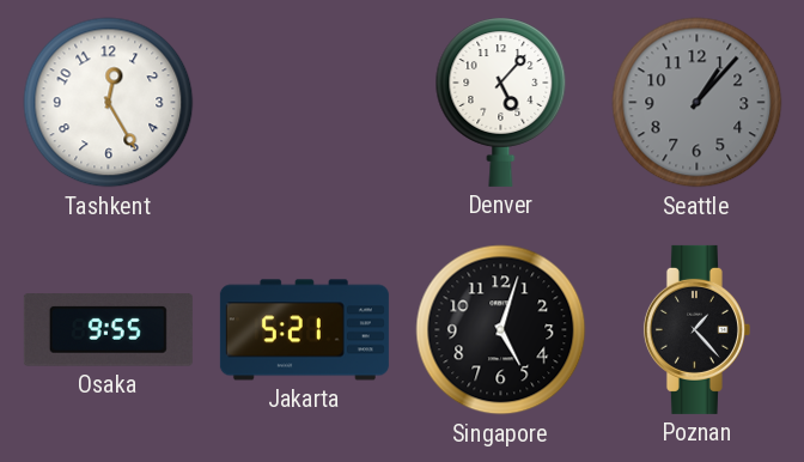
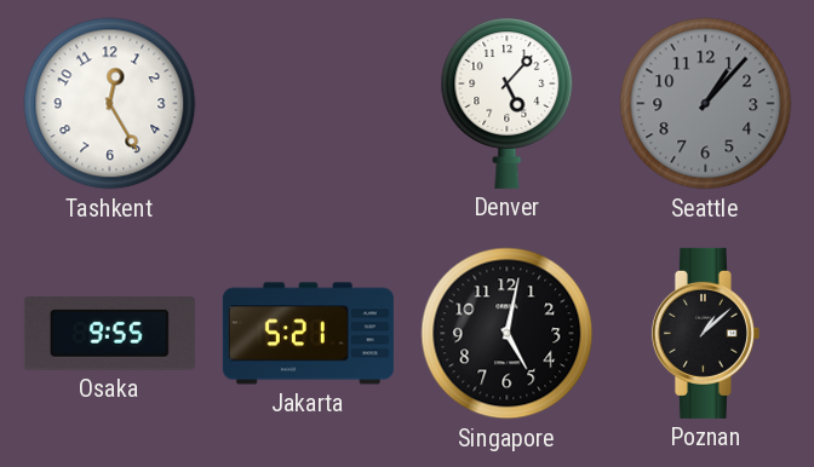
Singapore: 5:03 -> 5:02 (508, 334)
Poznan: 1:23 -> 1:08 (705, 333)
